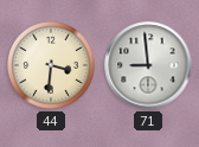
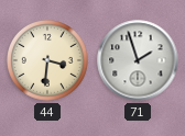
71: 8:59 -> 1:57 (138, 60)
